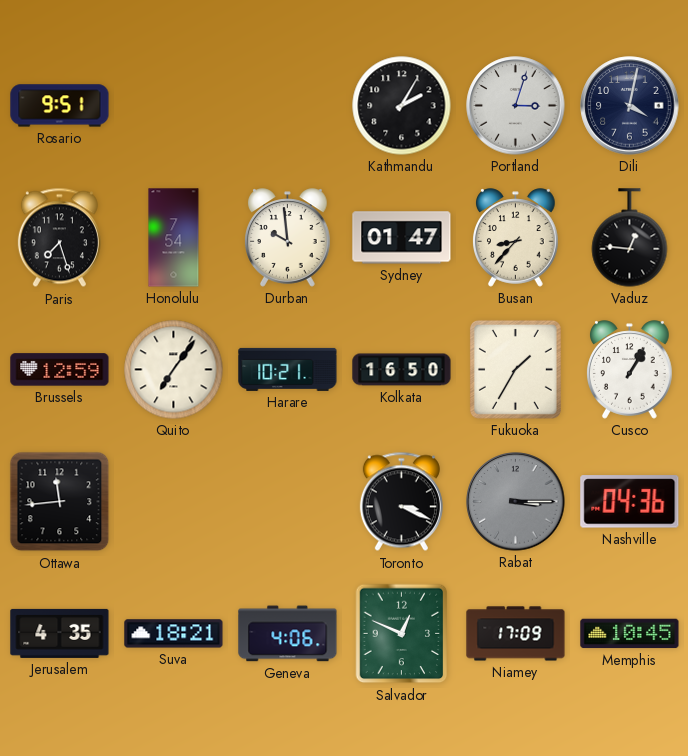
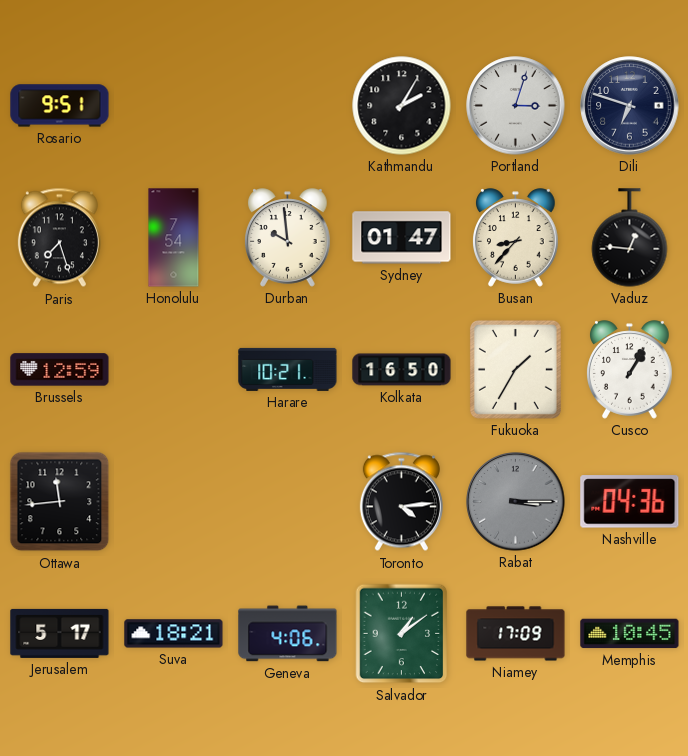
Dili: 4:02 -> 6:48 (630, 106)
Quito: 7:06 -> none (174, 370)
Toronto: 3:19 -> 4:14 (401, 502)
Jerusalem: 4:35 -> 5:17 (60, 633)
Salvador: 12:49 -> 1:09 (402, 634)
